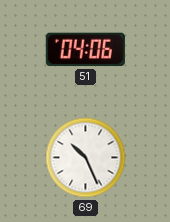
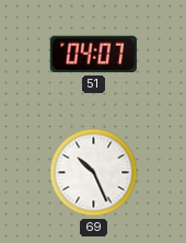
51: 04:06 -> 04:07 (93, 55)
